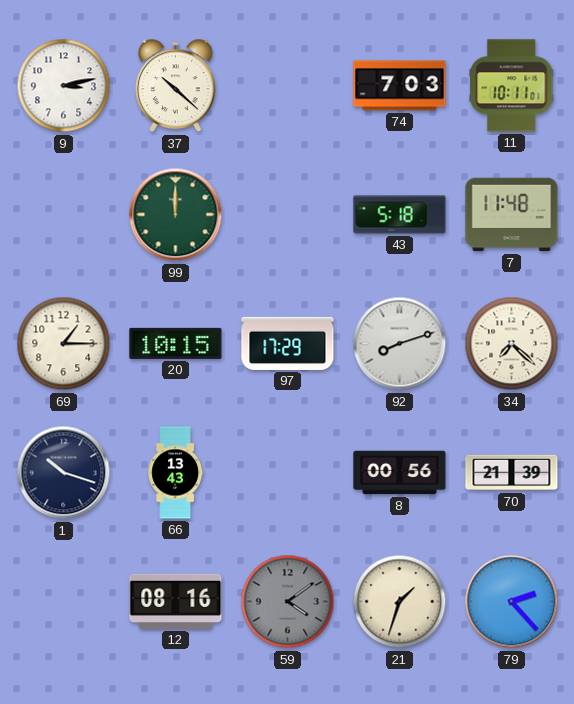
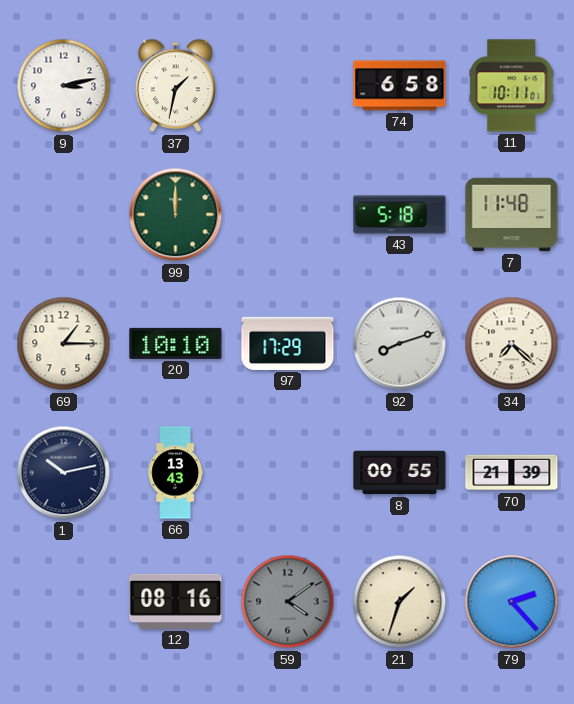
37: 10:22 -> 1:32 (176, 86)
74: 7:03 -> 6:58 (400, 86)
20: 10:15 -> 10:10 (176, 343)
1: 10:18 -> 10:13 (64, 473)
8: 00:56 -> 00:55 (400, 473)
